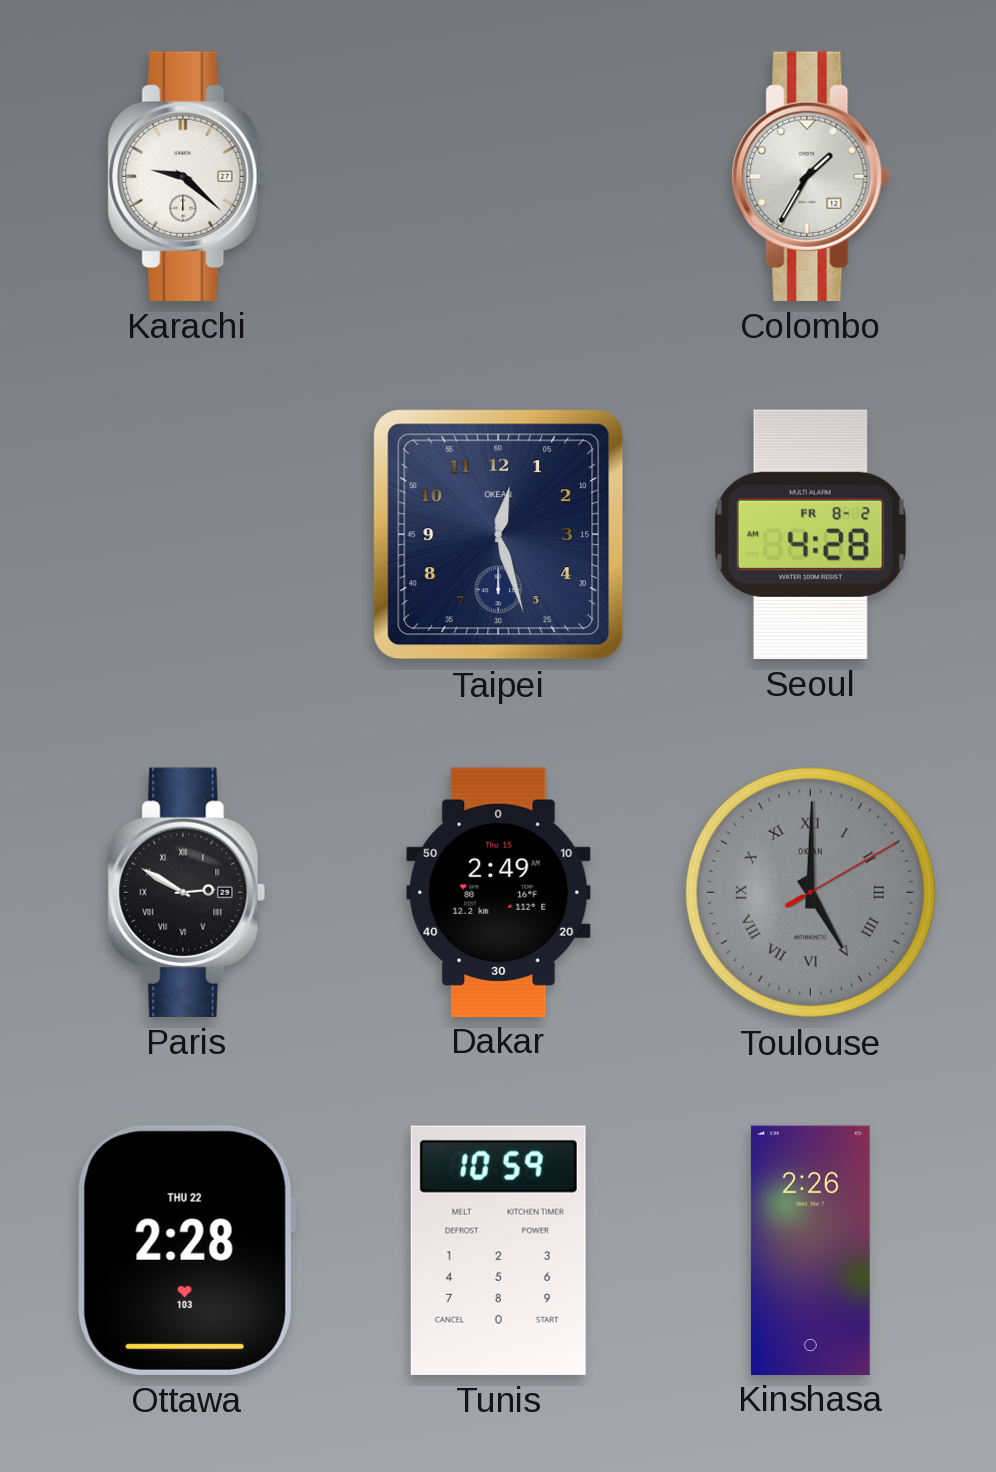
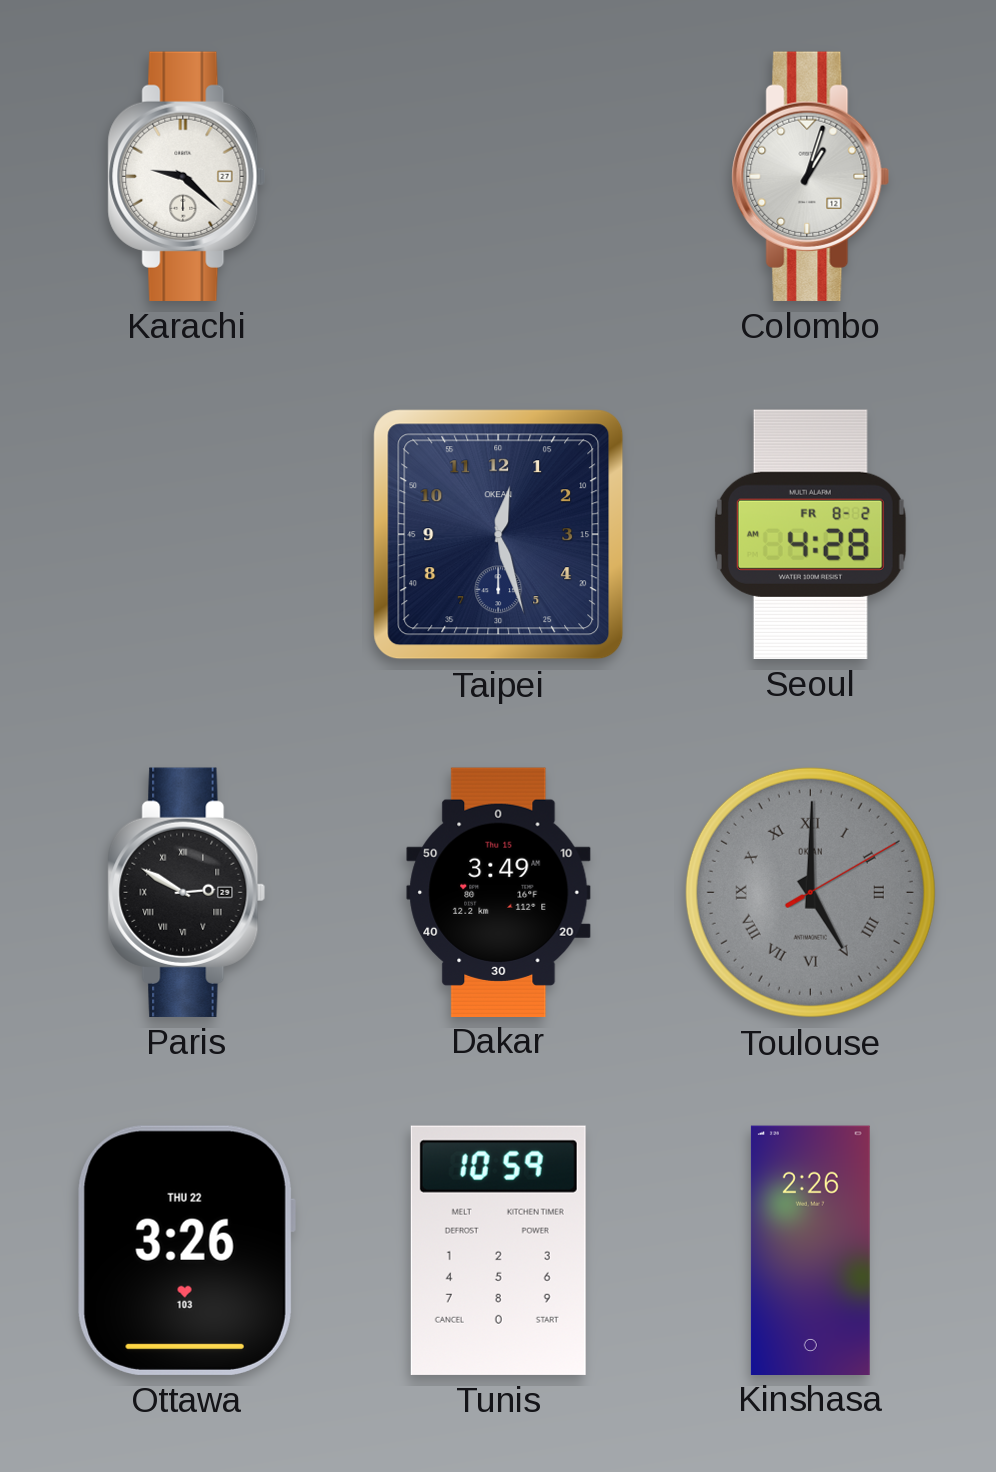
Colombo: 1:35 -> 1:03 (811, 176)
Dakar: 2:49 -> 3:49 (499, 892)
Ottawa: 2:28 -> 3:26 (186, 1250)
